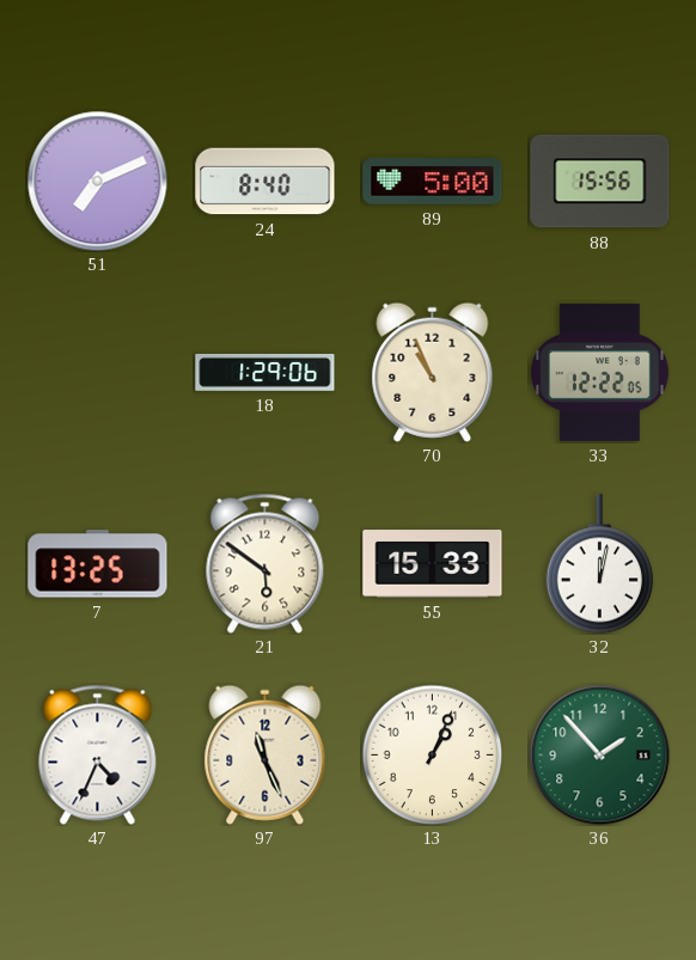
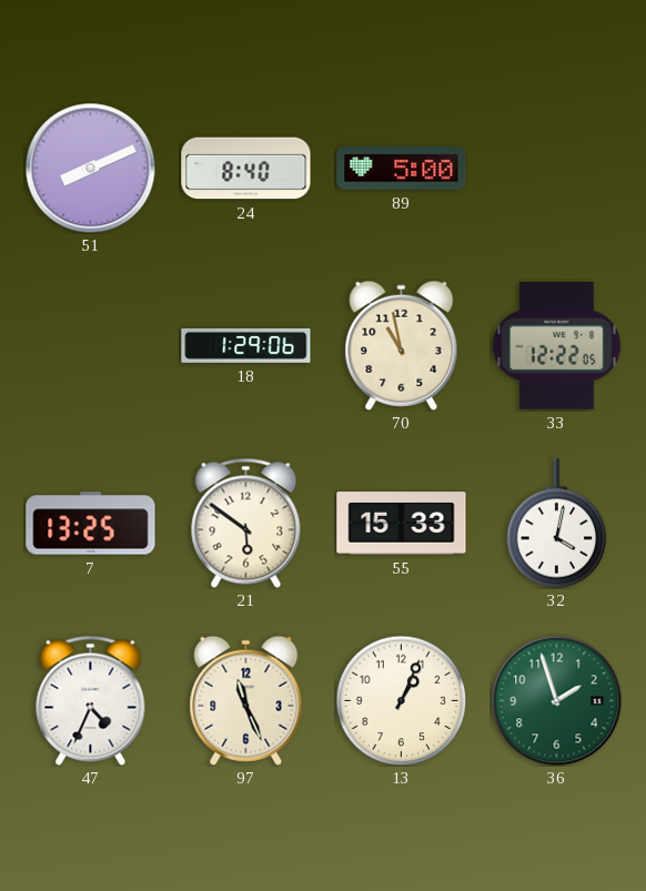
51: 7:11 -> 8:11 (90, 168)
88: 15:56 -> none (600, 182)
70: 10:56 -> 10:58 (402, 345)
32: 12:02 -> 4:02 (557, 524)
36: 1:53 -> 1:57 (556, 700)
